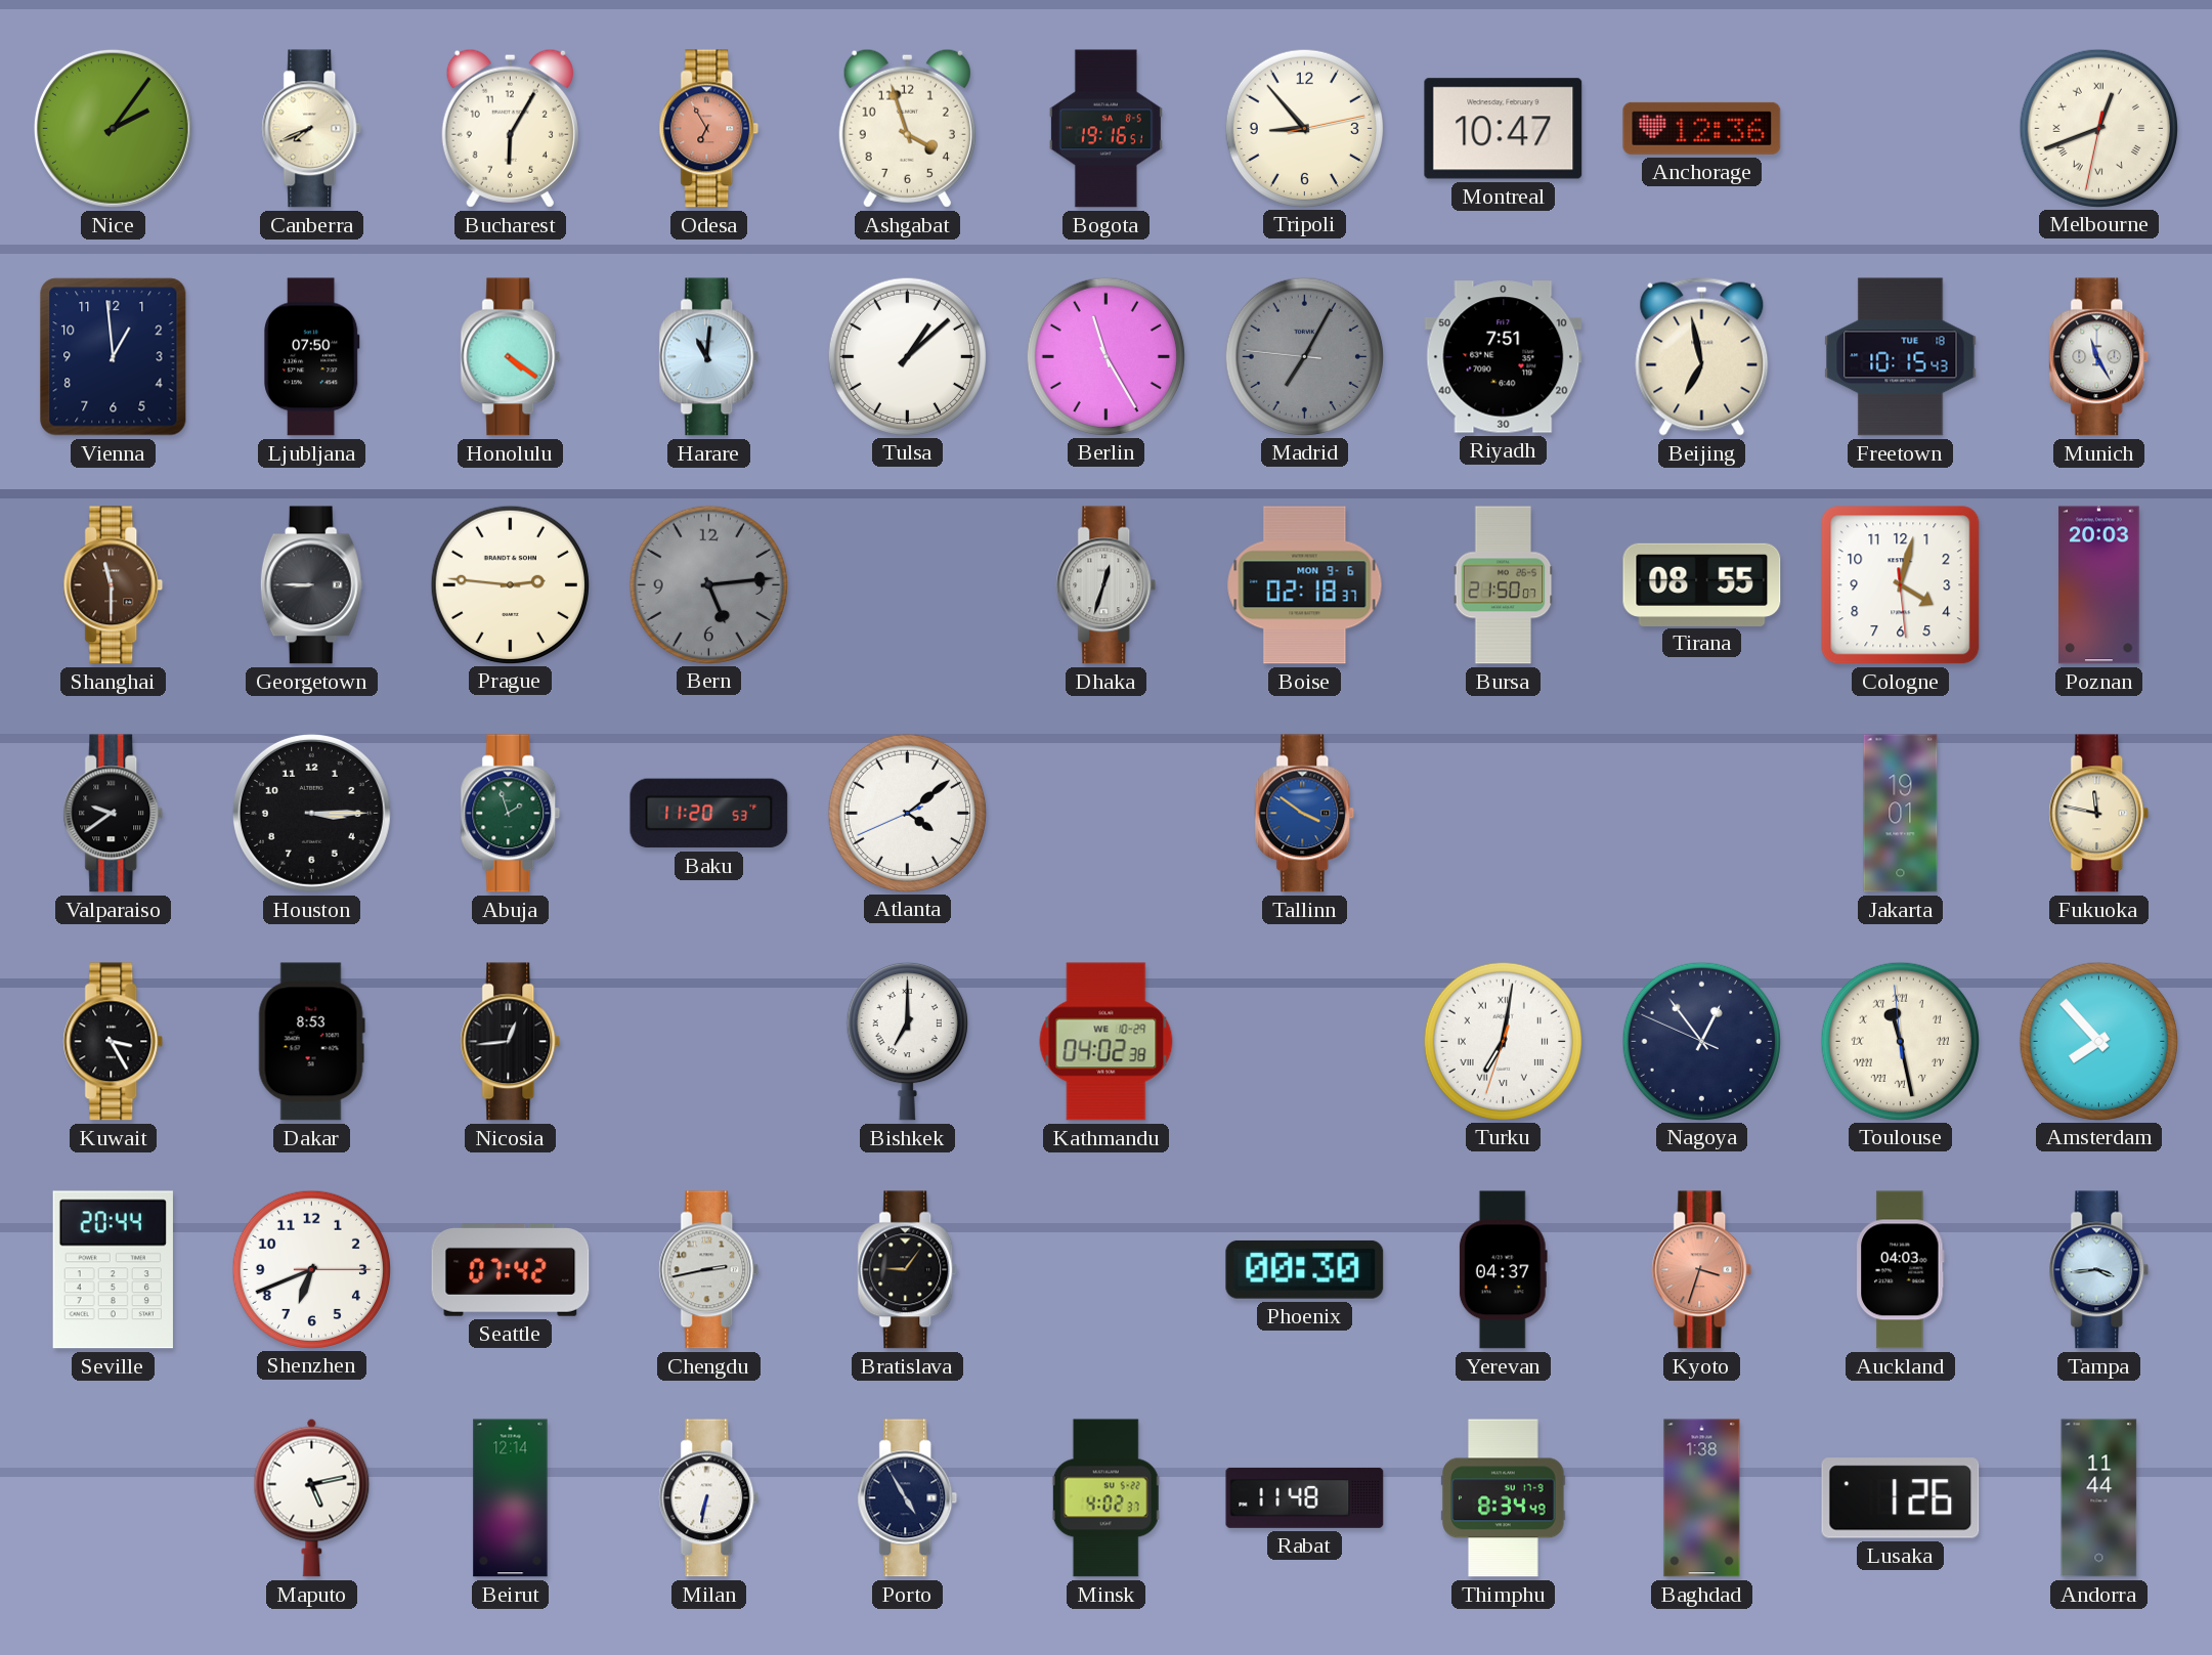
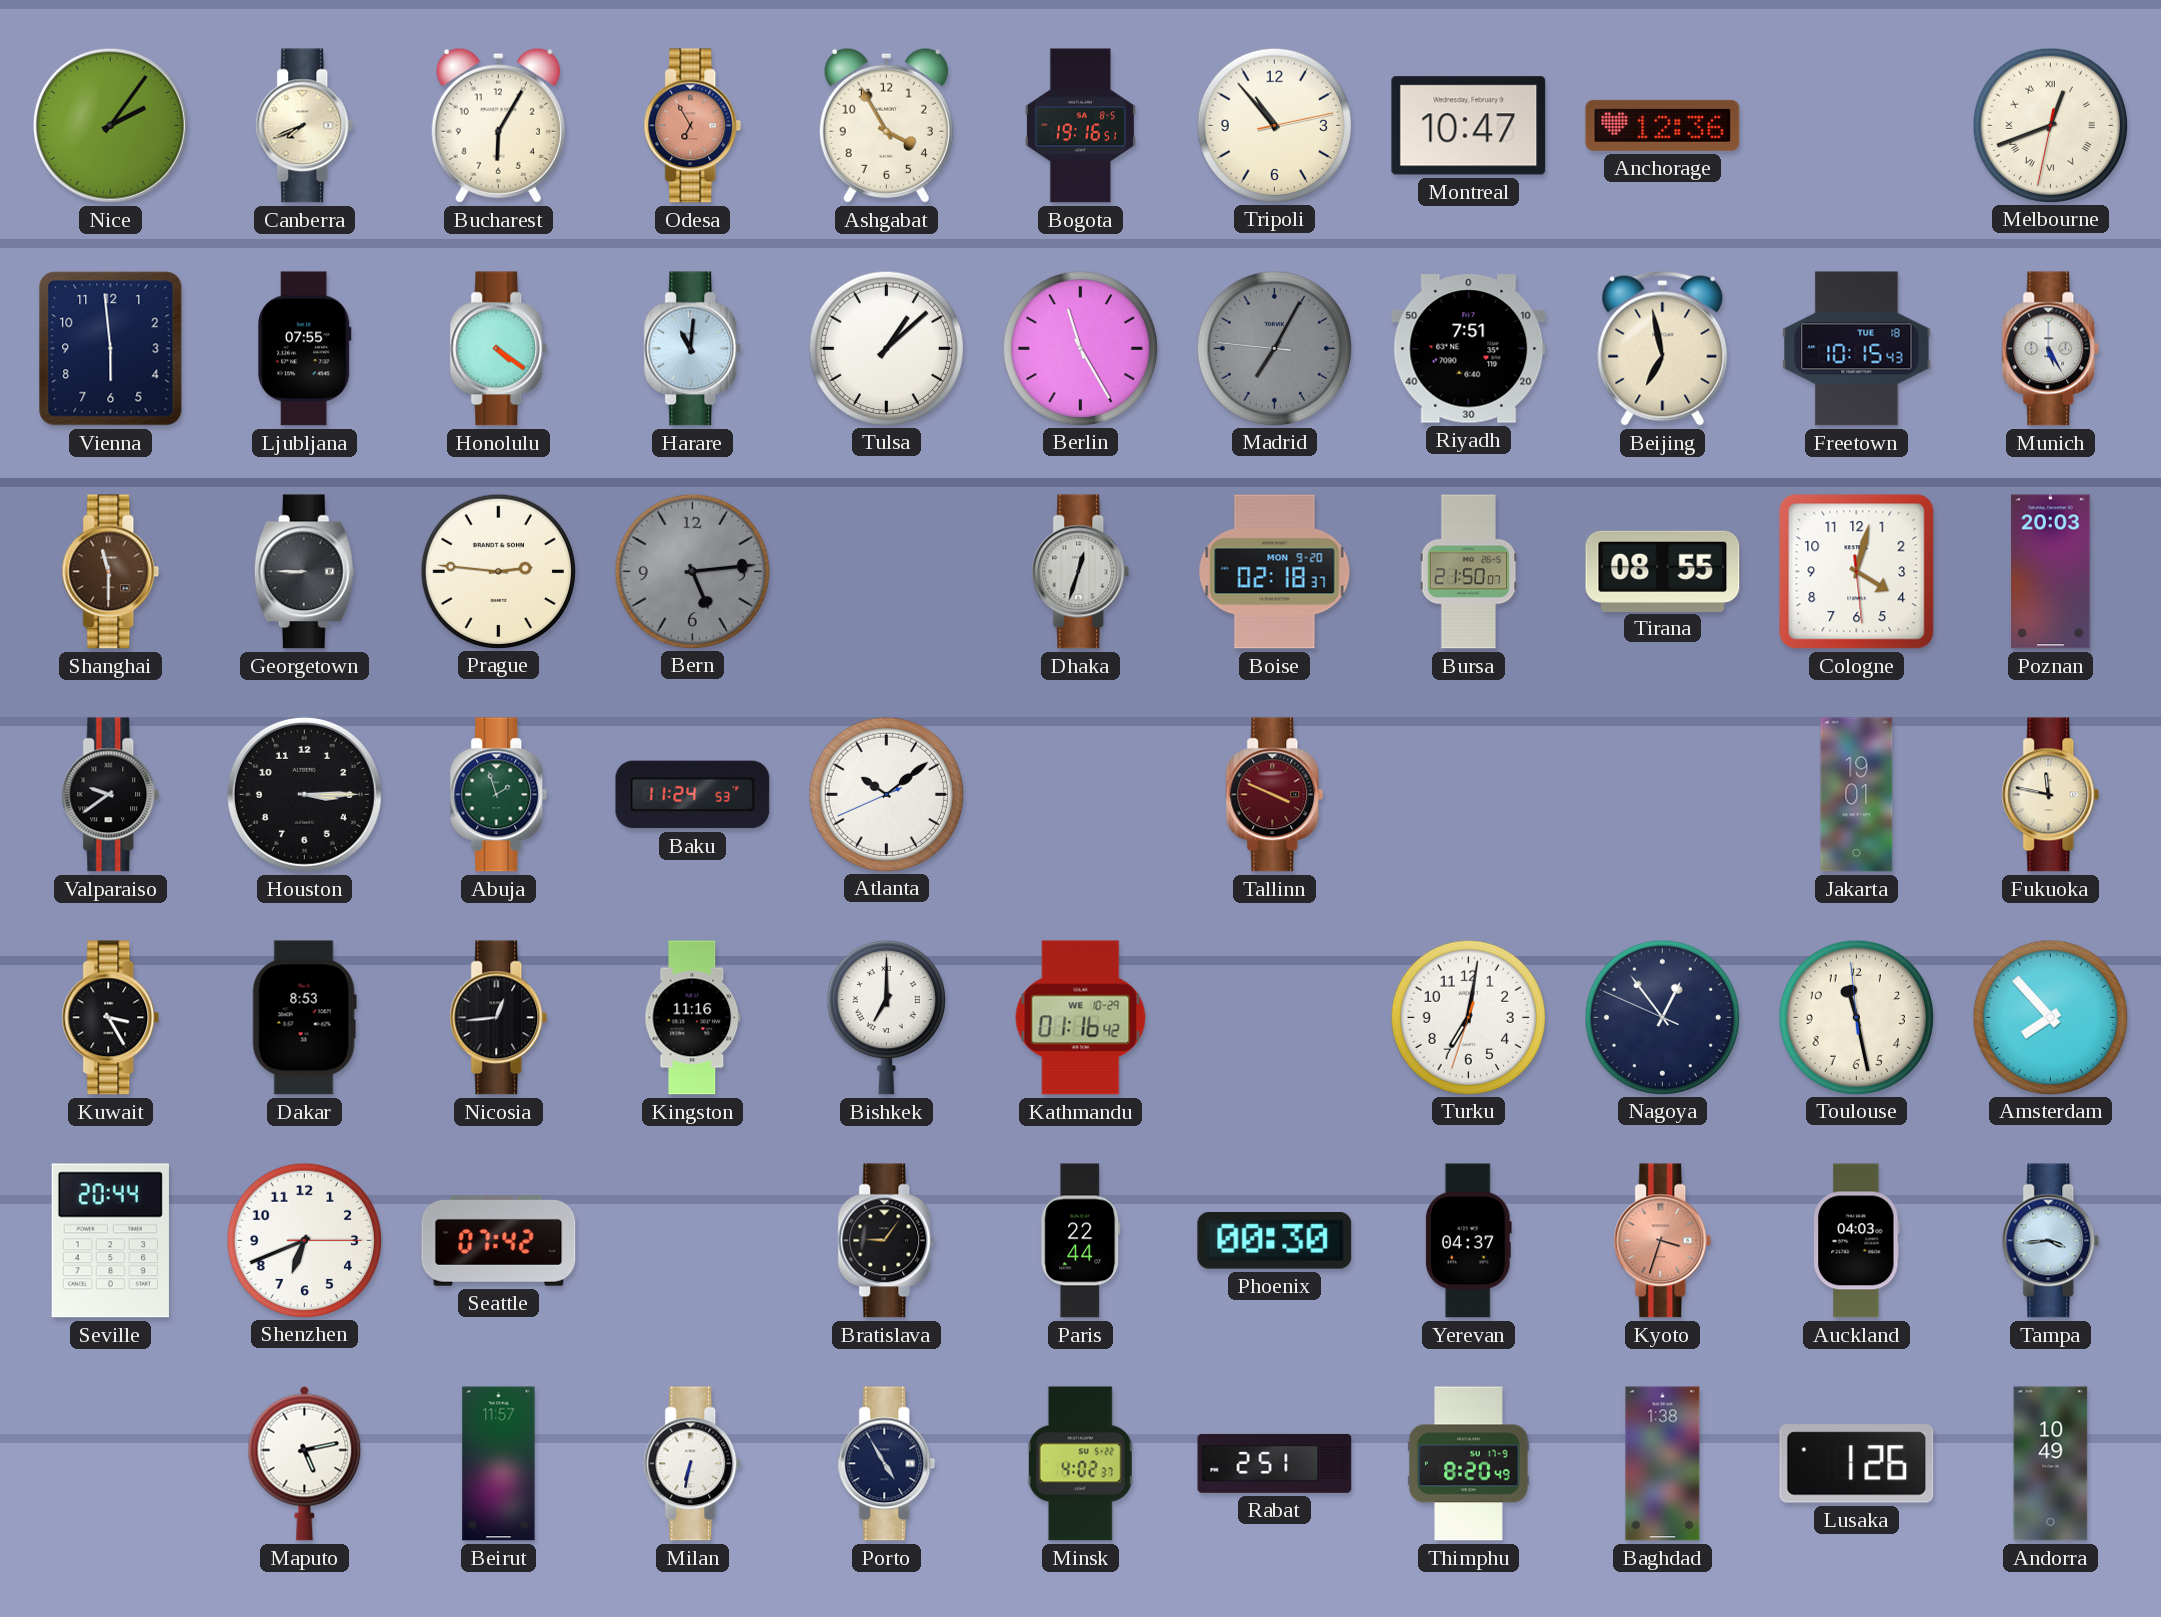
Ashgabat: 3:57 -> 3:55 (886, 125)
Tripoli: 8:53 -> 10:53 (1274, 125)
Vienna: 12:59 -> 5:59 (111, 349)
Ljubljana: 07:50 -> 07:55 (305, 349)
Munich: 11:25 -> 5:25 (2051, 349)
Boise date: MON 9-6 -> MON 9-20 (1275, 572)
Baku: 11:20 -> 11:24 (693, 795)
Atlanta: 4:08 -> 10:08 (886, 794)
Tallinn: 3:51 -> 3:49 (1275, 795)
Tallinn dial: blue -> burgundy (1275, 795)
Kingston: none -> 11:16 (693, 1018)
Kathmandu: 04:02 -> 01:16 (1081, 1018)
Turku numerals: Roman -> Arabic (1468, 1017)
Toulouse numerals: Roman -> Arabic (1856, 1017)
Chengdu: 2:43 -> none (709, 1270)
Paris: none -> 22:44 (1081, 1241)
Beirut: 12:14 -> 11:57 (499, 1464)
Rabat: 11:48 -> 2:51 (1275, 1463)
Thimphu: 8:34 -> 8:20 (1469, 1464)
Andorra: 11:44 -> 10:49 (2051, 1464)
